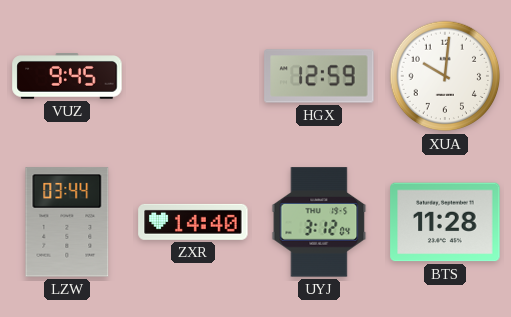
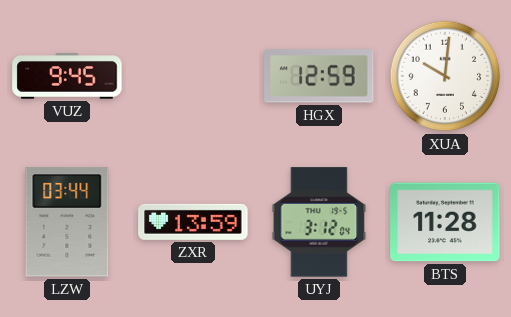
ZXR: 14:40 -> 13:59 (193, 222)
